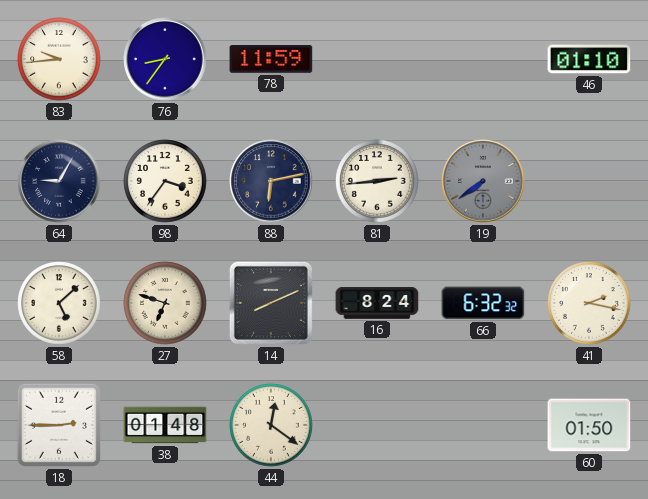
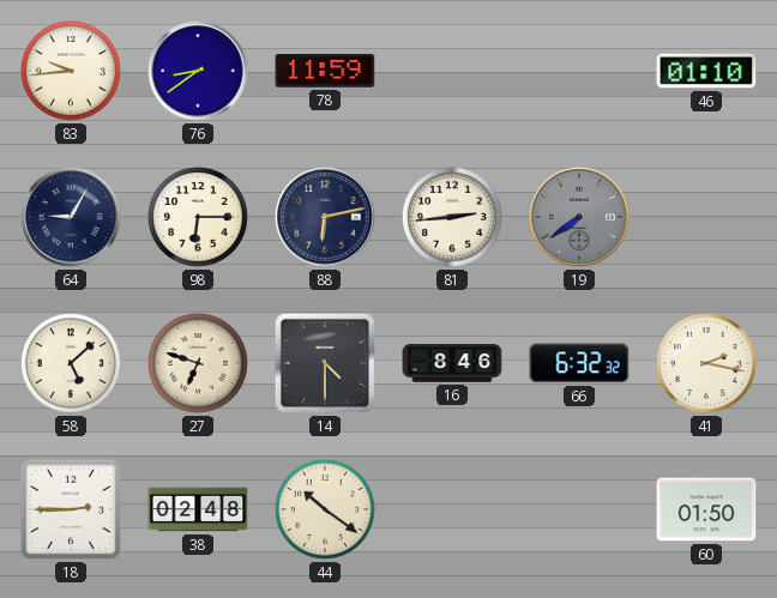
76: 8:36 -> 8:39 (198, 71)
98: 3:36 -> 6:15 (198, 217)
14: 8:11 -> 4:30 (325, 363)
16: 8:24 -> 8:46 (452, 363)
38: 01:48 -> 02:48 (198, 509)
44: 12:21 -> 10:21 (325, 509)
